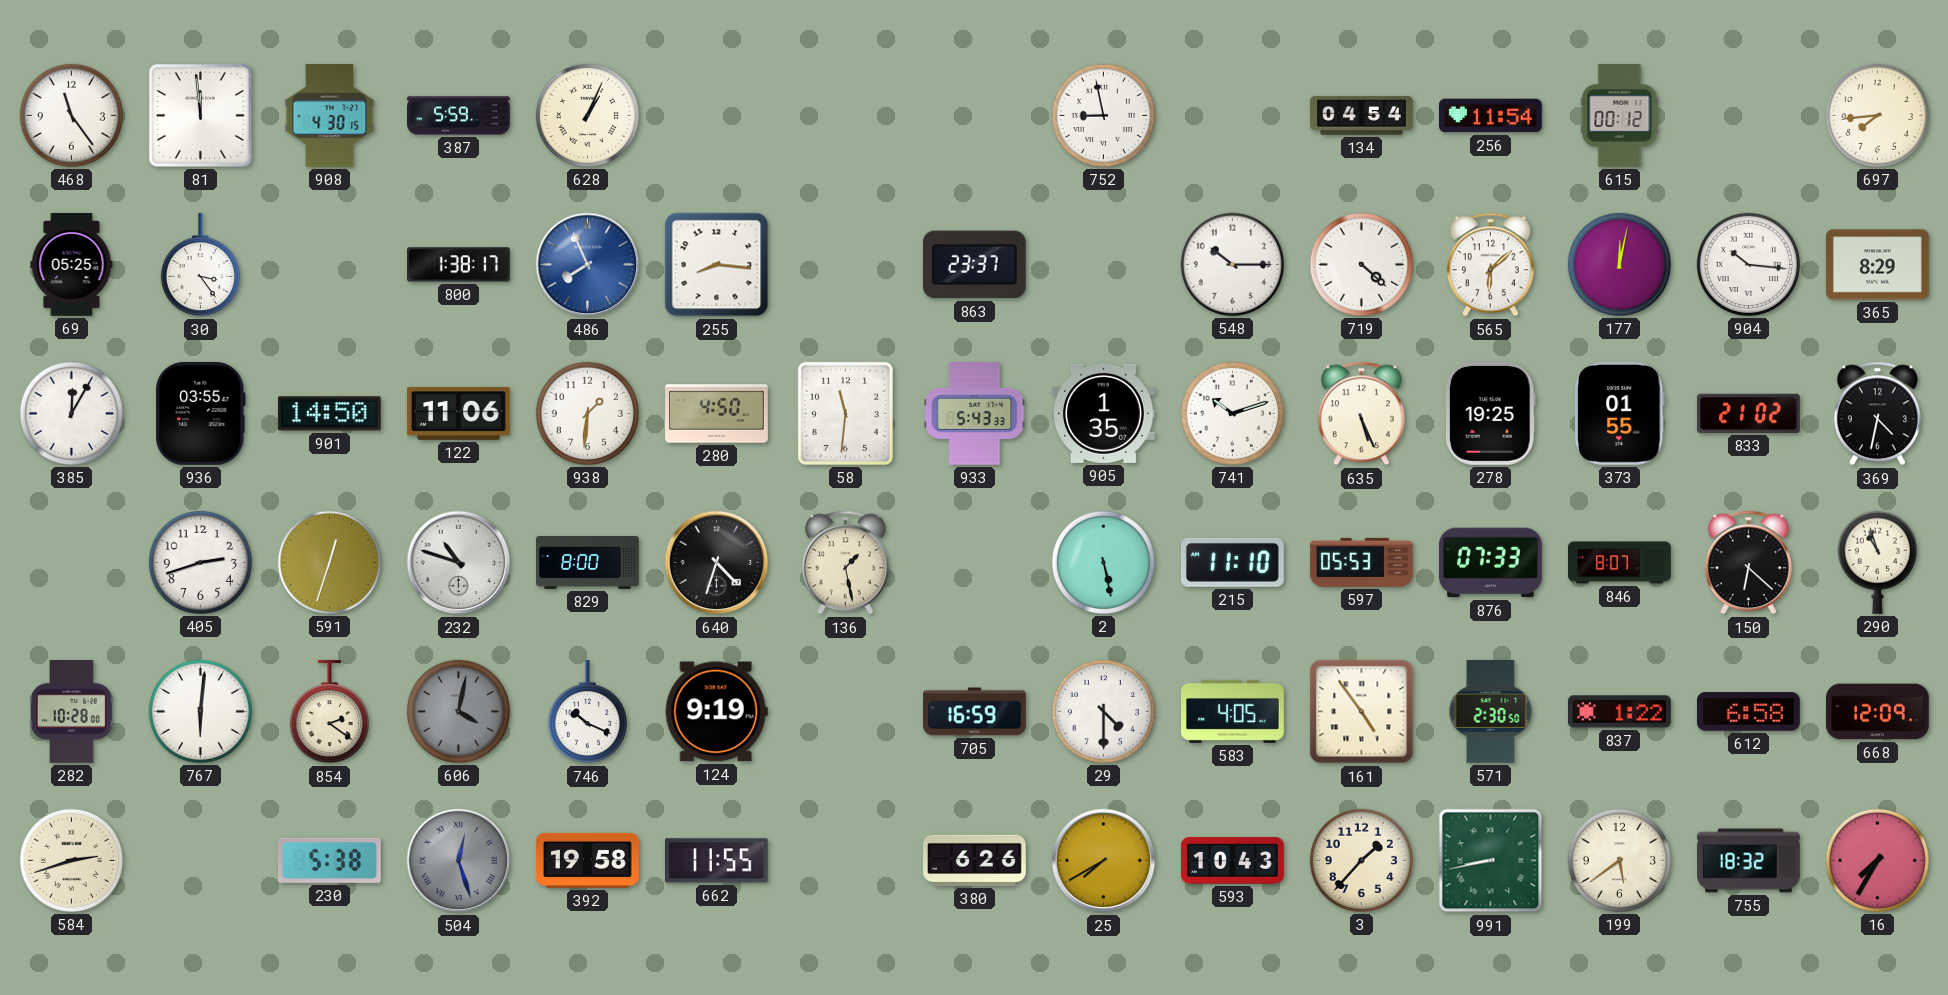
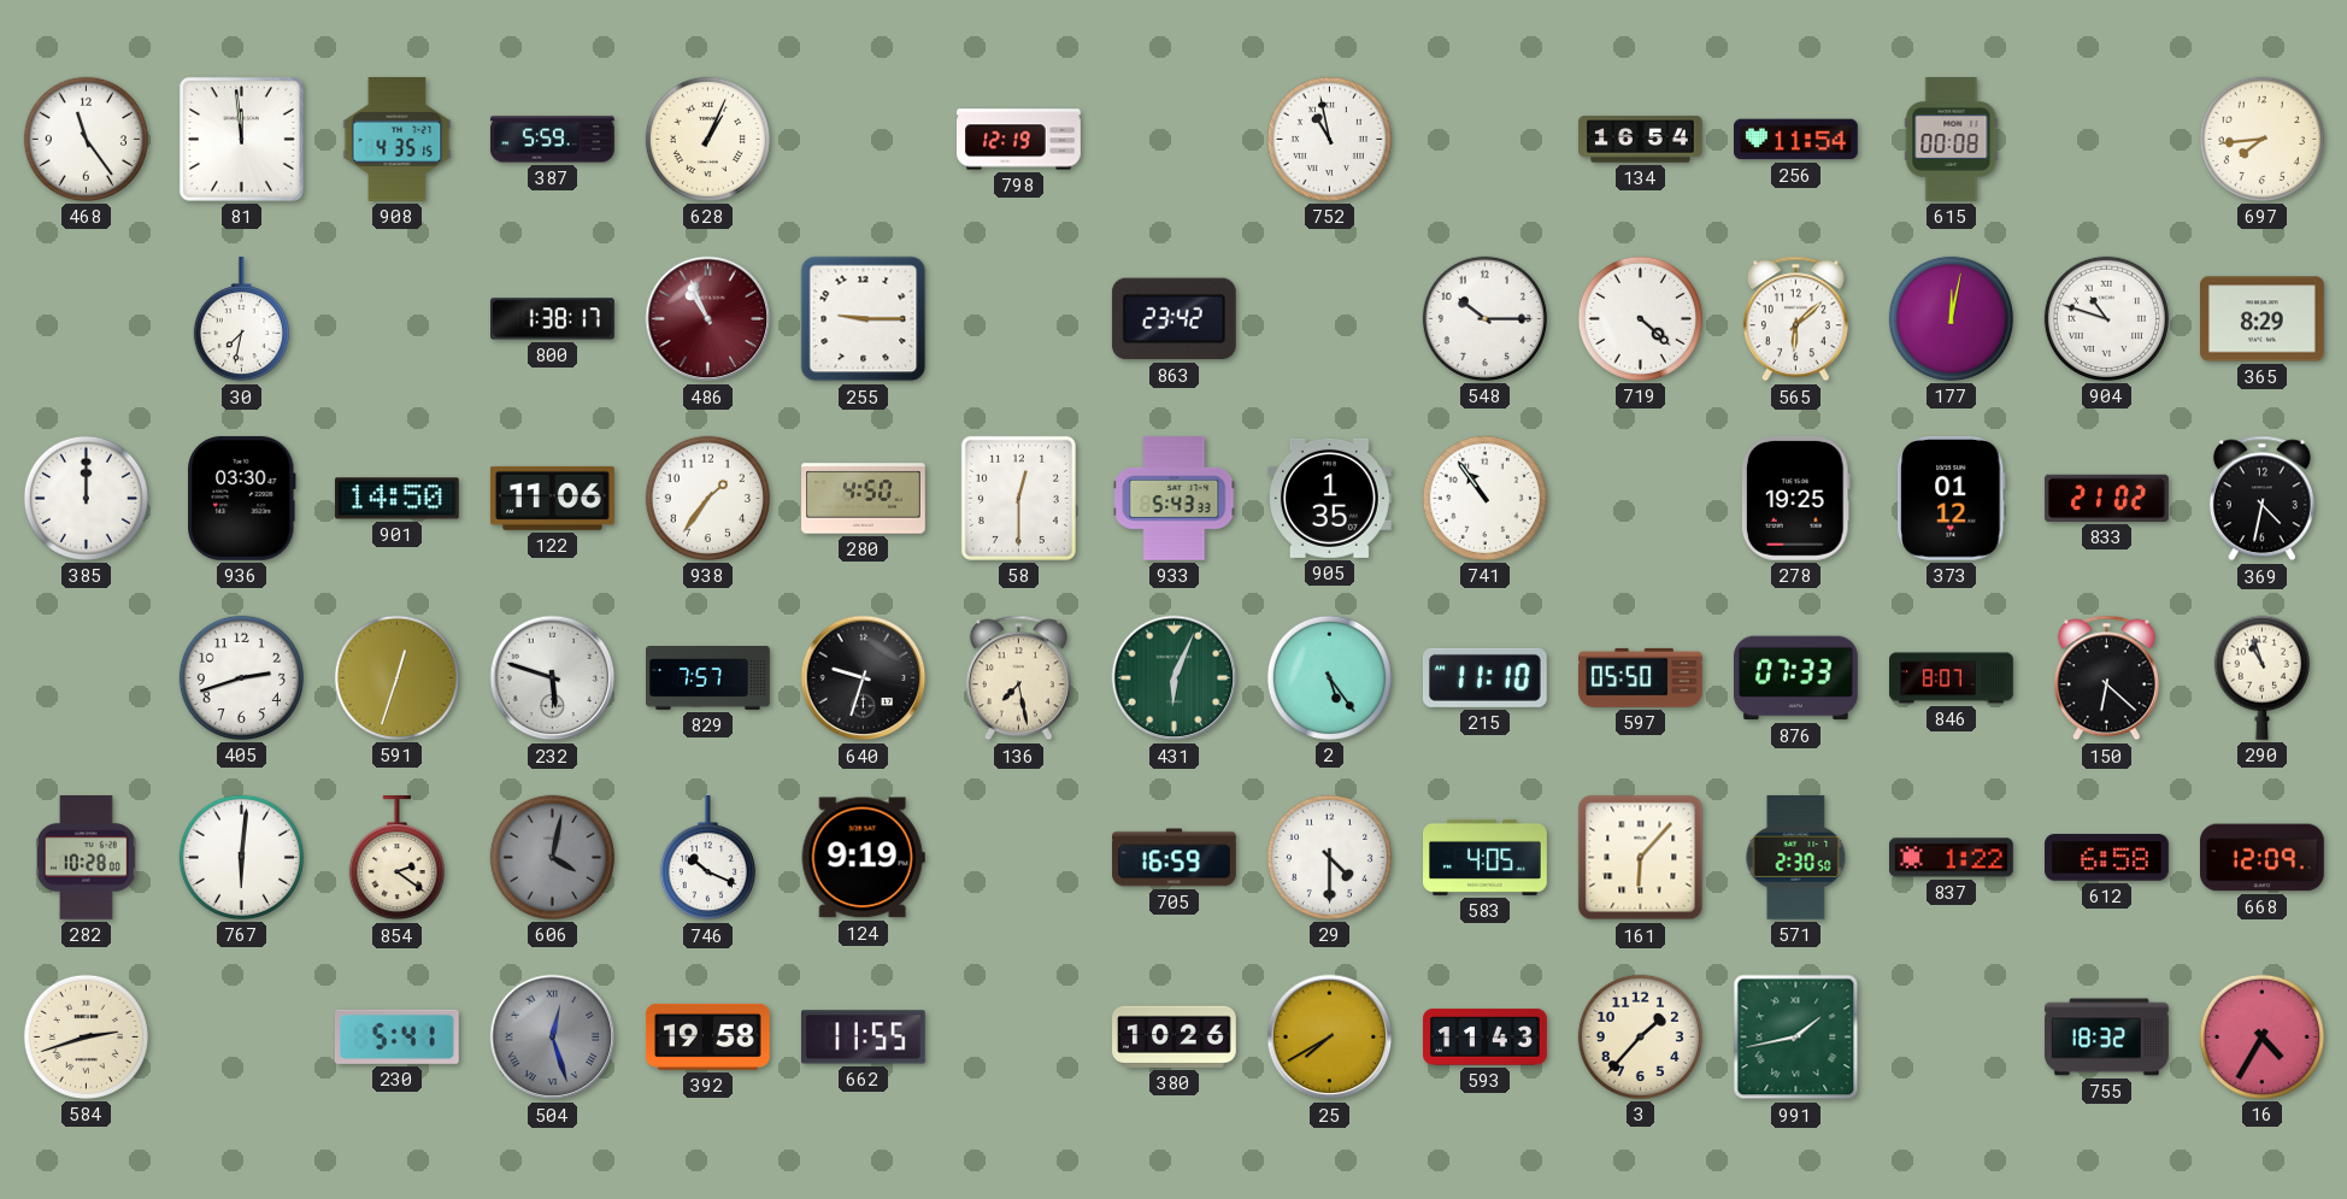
908: 4:30 -> 4:35 (398, 140)
798: none -> 12:19 (1019, 140)
752: 8:58 -> 10:58 (1329, 139)
134: 04:54 -> 16:54 (1641, 140)
615: 00:12 -> 00:08 (1952, 140)
69: 05:25 -> none (72, 265)
30: 3:24 -> 7:32 (241, 321)
486: 7:56 -> 10:56 (708, 319)
486 dial: blue -> burgundy (708, 319)
255: 8:16 -> 9:15 (864, 319)
863: 23:37 -> 23:42 (1173, 319)
904: 10:16 -> 10:48 (2106, 318)
385: 12:05 -> 12:00 (86, 498)
936: 03:55 -> 03:30 (242, 498)
938: 1:31 -> 1:36 (707, 498)
58: 11:31 -> 12:30 (1018, 498)
741: 10:12 -> 10:54 (1484, 498)
635: 5:26 -> none (1361, 414)
373: 01:55 -> 01:12 (1952, 498)
232: 10:48 -> 5:48 (553, 678)
829: 8:00 -> 7:57 (708, 678)
640: 4:33 -> 9:33 (864, 678)
136: 1:28 -> 7:28 (1018, 678)
431: none -> 6:04 (1175, 678)
2: 5:28 -> 5:24 (1329, 677)
597: 05:53 -> 05:50 (1641, 677)
161: 4:54 -> 6:07 (1641, 858)
230: 5:38 -> 5:41 (396, 1036)
380: 6:26 -> 10:26 (1175, 1036)
593: 10:43 -> 11:43 (1486, 1038)
991: 8:43 -> 1:43 (1796, 1038)
199: 5:39 -> none (1619, 860)
16: 7:35 -> 4:35 (2261, 1036)
